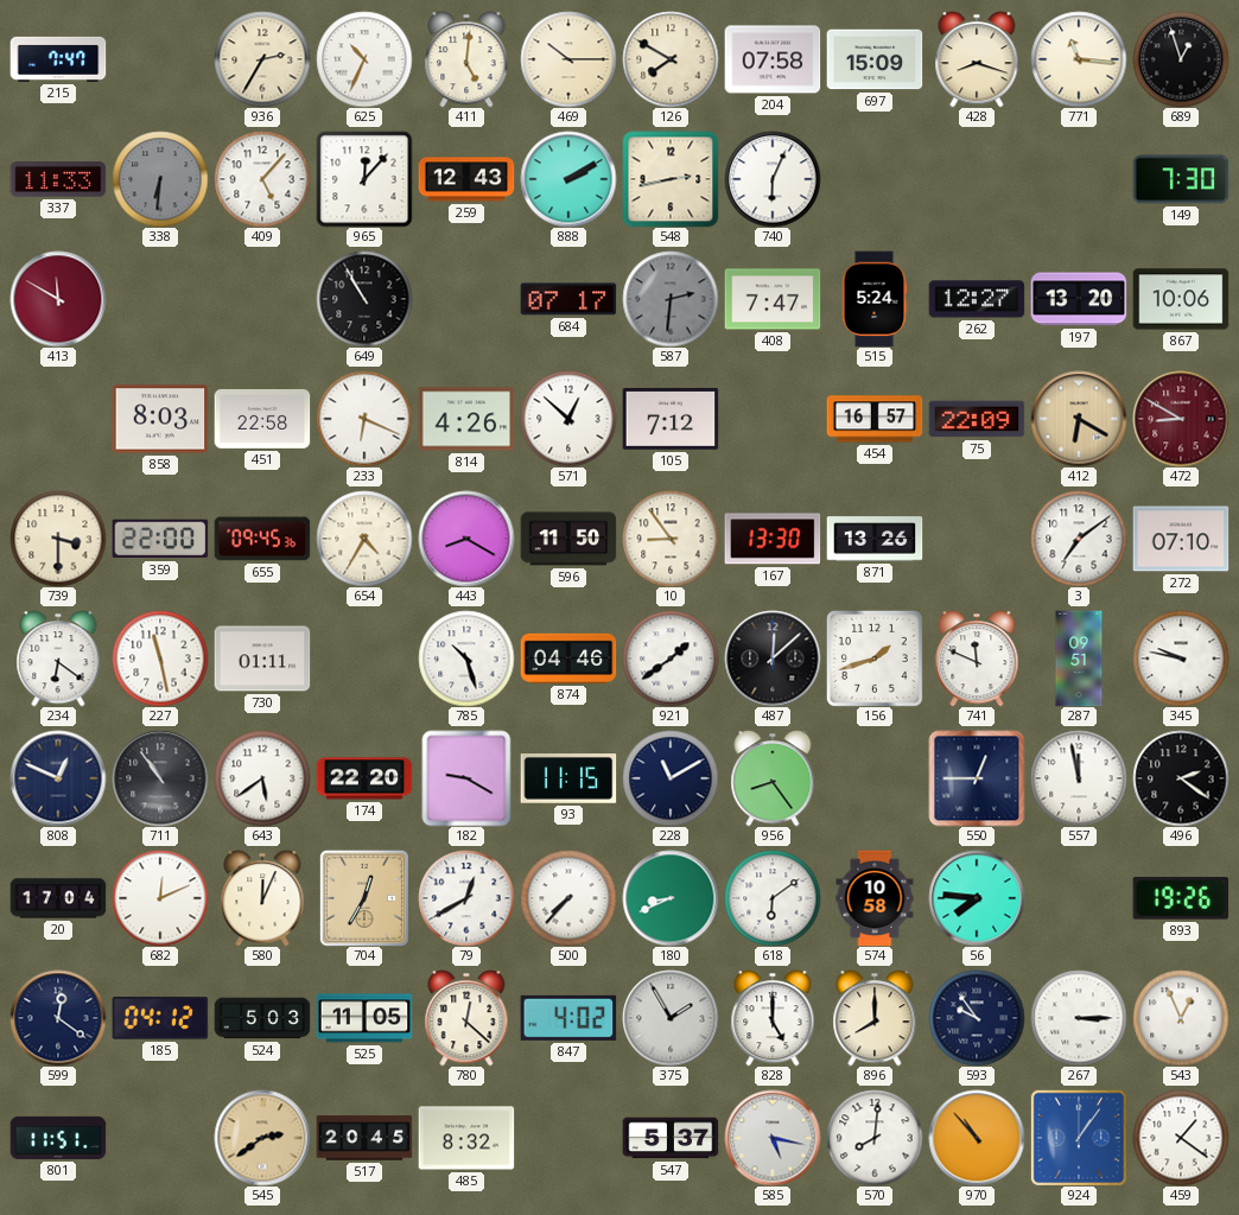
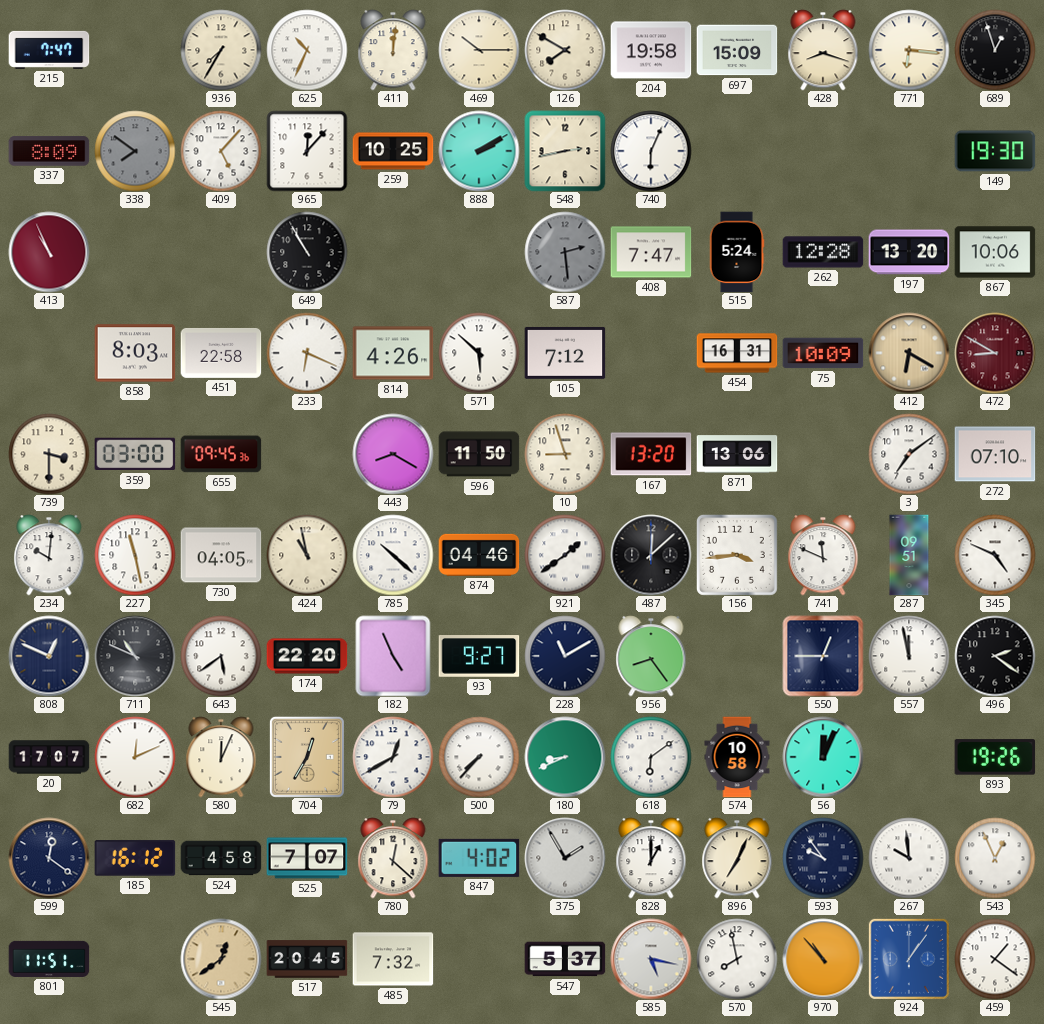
936: 2:35 -> 7:35 (221, 50)
411: 5:01 -> 12:01 (393, 50)
204: 07:58 -> 19:58 (651, 50)
771: 11:16 -> 6:16 (909, 50)
337: 11:33 -> 8:09 (49, 151)
338: 6:31 -> 7:51 (135, 151)
259: 12:43 -> 10:25 (393, 151)
149: 7:30 -> 19:30 (995, 151)
413: 11:50 -> 10:56 (49, 252)
684: 07:17 -> none (568, 299)
587: 2:31 -> 2:29 (565, 252)
262: 12:27 -> 12:28 (823, 252)
571: 12:52 -> 5:52 (479, 353)
454: 16:57 -> 16:31 (737, 353)
75: 22:09 -> 10:09 (823, 353)
359: 22:00 -> 03:00 (135, 454)
654: 4:35 -> none (364, 539)
10: 8:54 -> 8:57 (565, 454)
167: 13:30 -> 13:20 (651, 454)
871: 13:26 -> 13:06 (737, 454)
234: 6:21 -> 10:01 (49, 555)
730: 01:11 -> 04:05 (221, 555)
424: none -> 10:58 (307, 555)
785: 10:27 -> 10:22 (393, 555)
156: 1:42 -> 3:44 (737, 555)
345: 9:47 -> 4:49 (995, 555)
711: 10:54 -> 10:49 (135, 656)
182: 9:20 -> 4:56 (393, 656)
93: 11:15 -> 9:27 (479, 657)
20: 17:04 -> 17:07 (49, 757)
56: 7:46 -> 12:04 (823, 757)
185: 04:12 -> 16:12 (135, 858)
524: 5:03 -> 4:58 (221, 858)
525: 11:05 -> 7:07 (307, 858)
828: 5:00 -> 1:00 (651, 858)
896: 8:00 -> 7:04 (737, 858)
267: 3:15 -> 9:59 (909, 858)
545: 2:39 -> 12:39 (221, 959)
485: 8:32 -> 7:32 (393, 959)
570: 8:01 -> 7:58 (737, 959)
